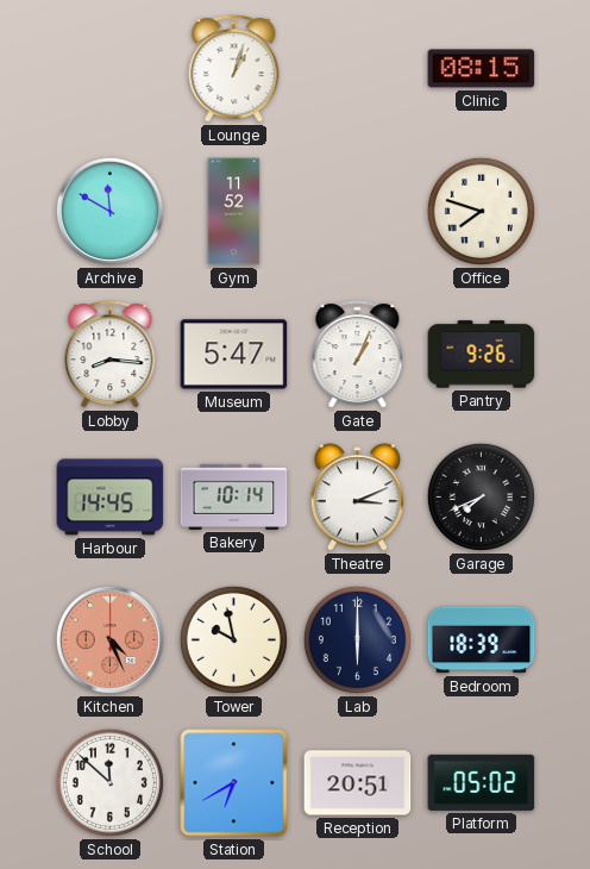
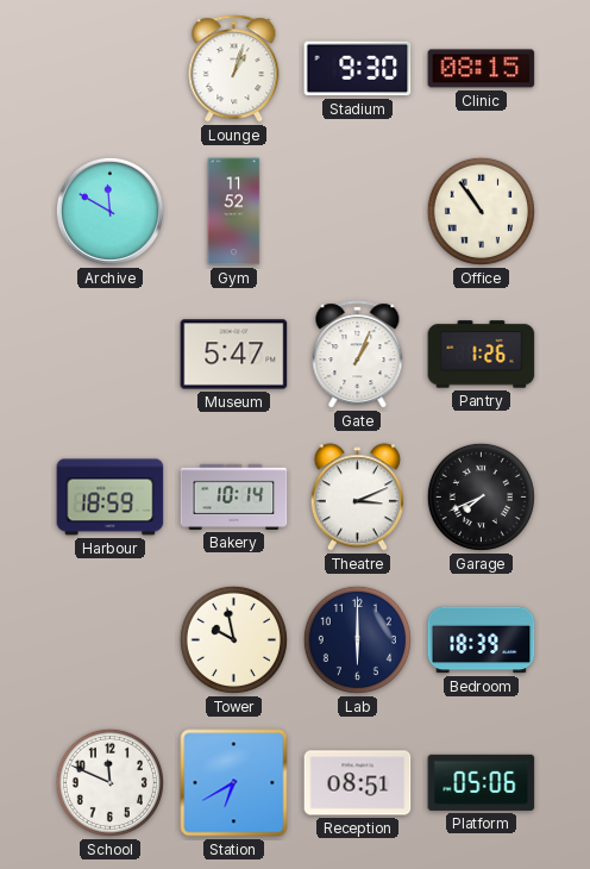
Stadium: none -> 9:30 (358, 69)
Office: 7:48 -> 10:54 (481, 211)
Lobby: 8:16 -> none (111, 355)
Pantry: 9:26 -> 1:26 (482, 355)
Harbour: 14:45 -> 18:59 (111, 498)
Kitchen: 4:26 -> none (109, 639)
School: 11:52 -> 11:49 (109, 782)
Reception: 20:51 -> 08:51 (358, 783)
Platform: 05:02 -> 05:06 (482, 782)
